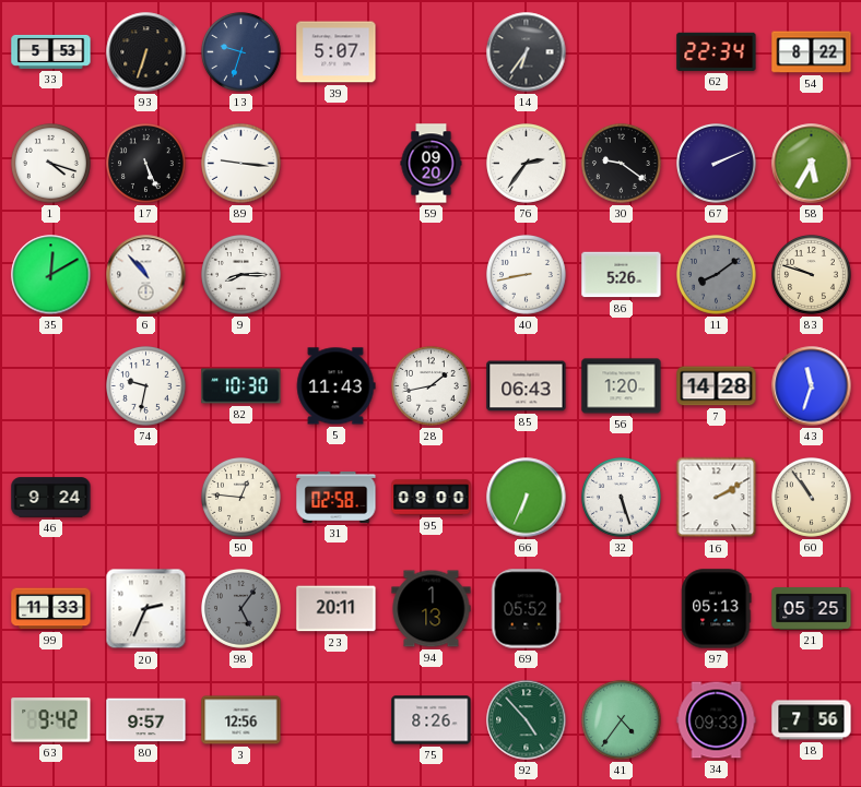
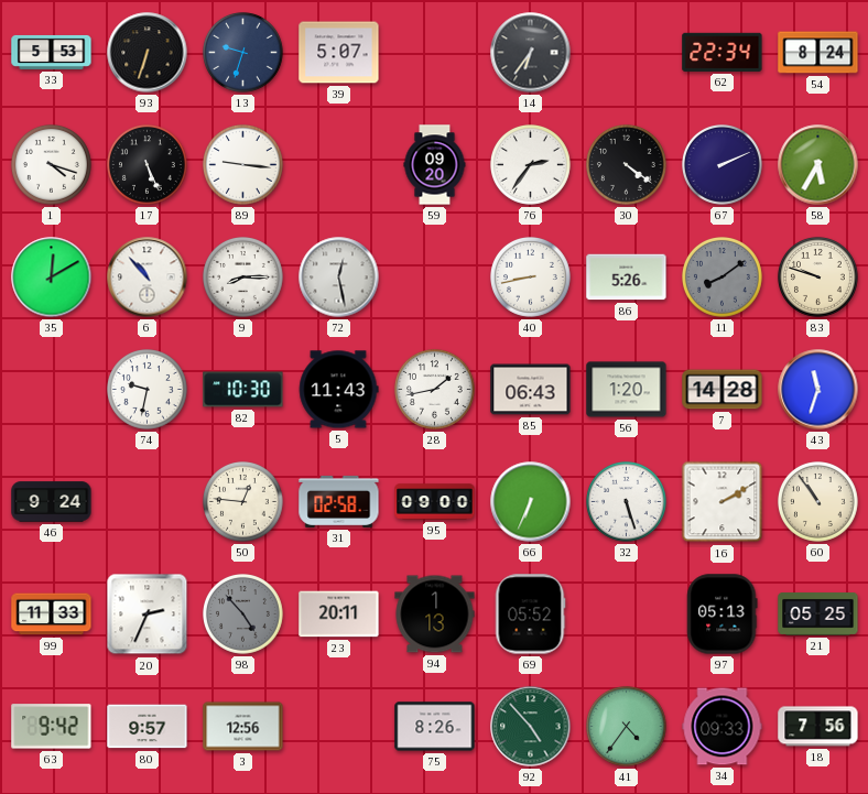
54: 8:22 -> 8:24 (818, 53)
30: 9:21 -> 4:21 (627, 165)
72: none -> 12:28 (339, 278)
98: 5:06 -> 4:53 (243, 614)
